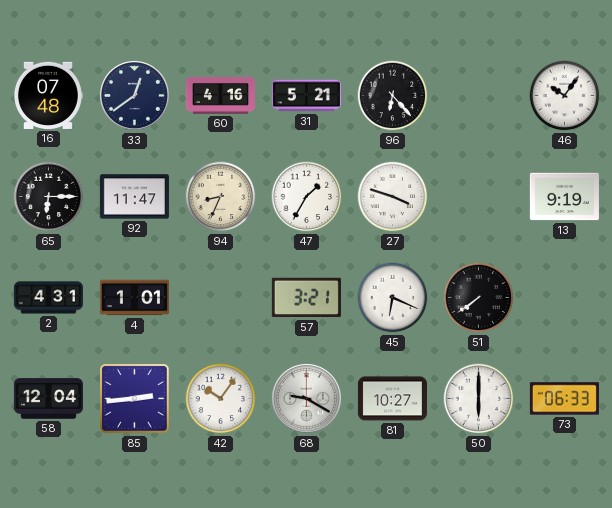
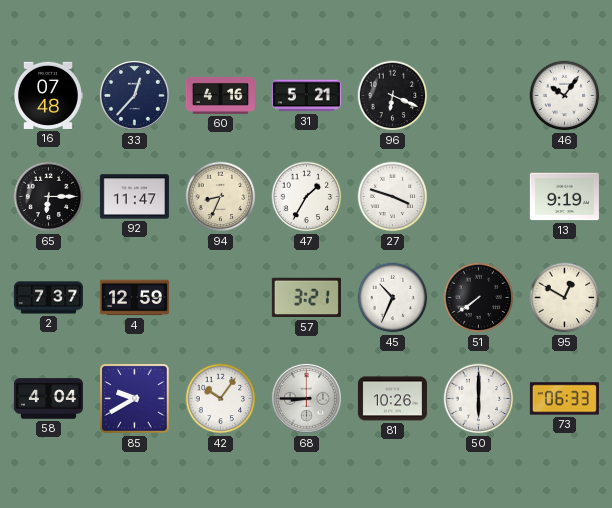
33: 12:39 -> 12:37 (134, 95)
96: 6:23 -> 6:19 (393, 96)
2: 4:31 -> 7:37 (48, 298)
4: 1:01 -> 12:59 (134, 298)
45: 6:19 -> 10:34 (393, 298)
95: none -> 12:50 (565, 298)
58: 12:04 -> 4:04 (48, 399)
85: 2:44 -> 9:40 (135, 399)
68: 9:20 -> 8:45 (306, 398)
81: 10:27 -> 10:26 (392, 399)
